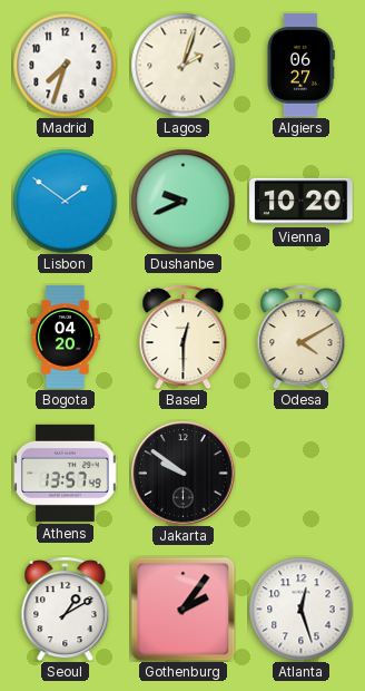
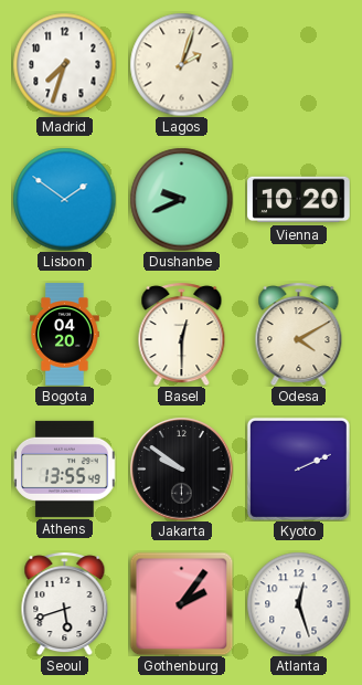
Algiers: 06:27 -> none (300, 66)
Athens: 13:57 -> 13:55 (65, 468)
Kyoto: none -> 2:11 (298, 468)
Seoul: 1:10 -> 5:42 (65, 603)
